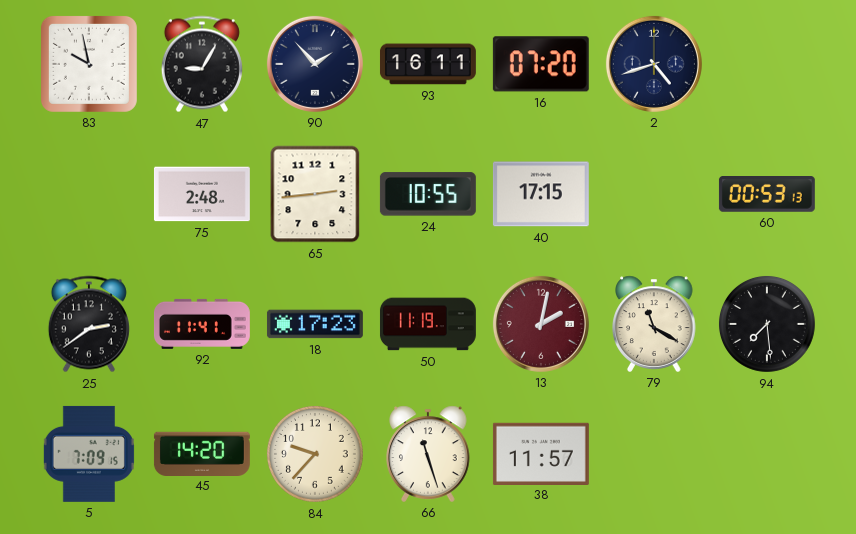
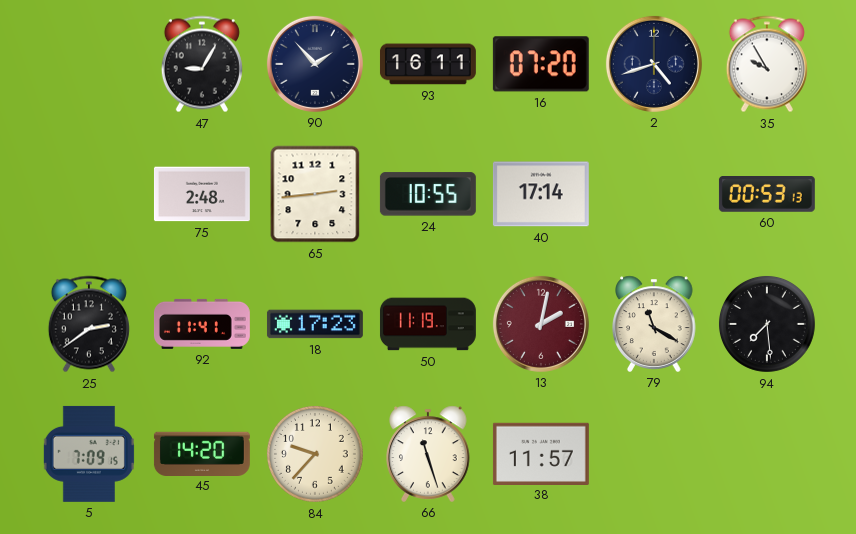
83: 9:58 -> none (89, 64)
35: none -> 9:55 (767, 64)
40: 17:15 -> 17:14 (541, 194)
